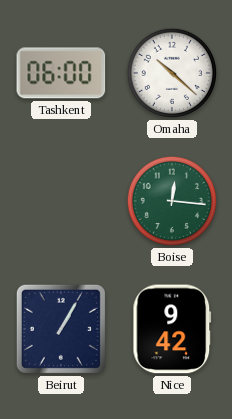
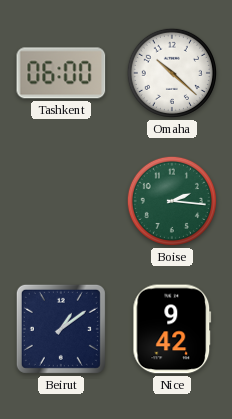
Boise: 12:16 -> 2:16 (172, 201)
Beirut: 1:05 -> 1:09 (61, 329)
